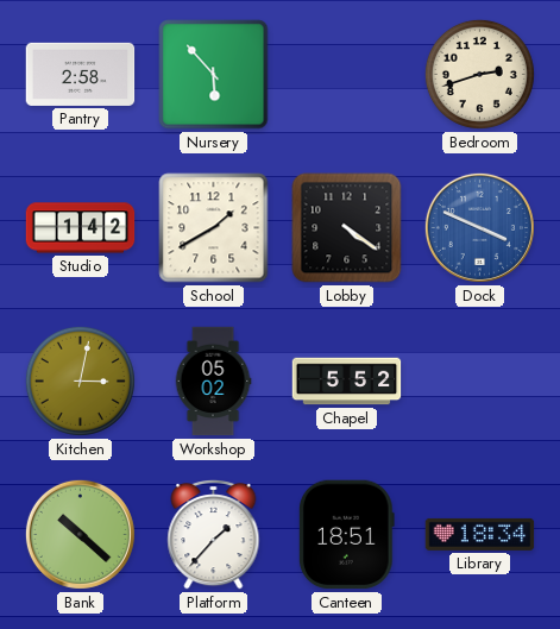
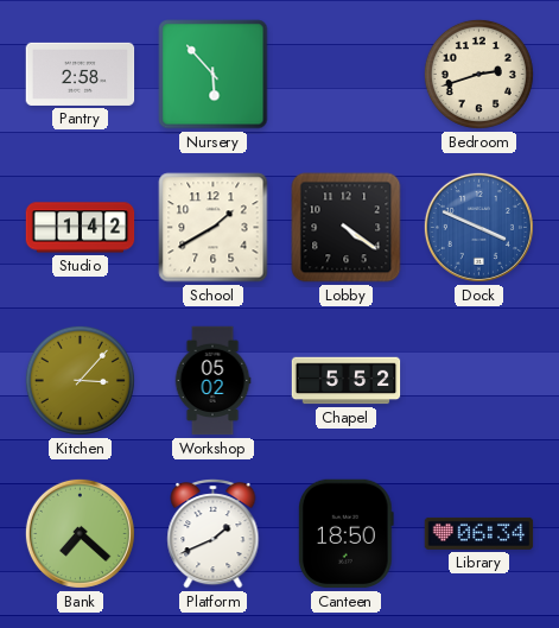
Kitchen: 3:02 -> 3:07 (80, 380)
Bank: 10:22 -> 7:22 (80, 533)
Platform: 1:37 -> 1:41 (214, 534)
Canteen: 18:51 -> 18:50 (345, 534)
Library: 18:34 -> 06:34 (479, 533)
